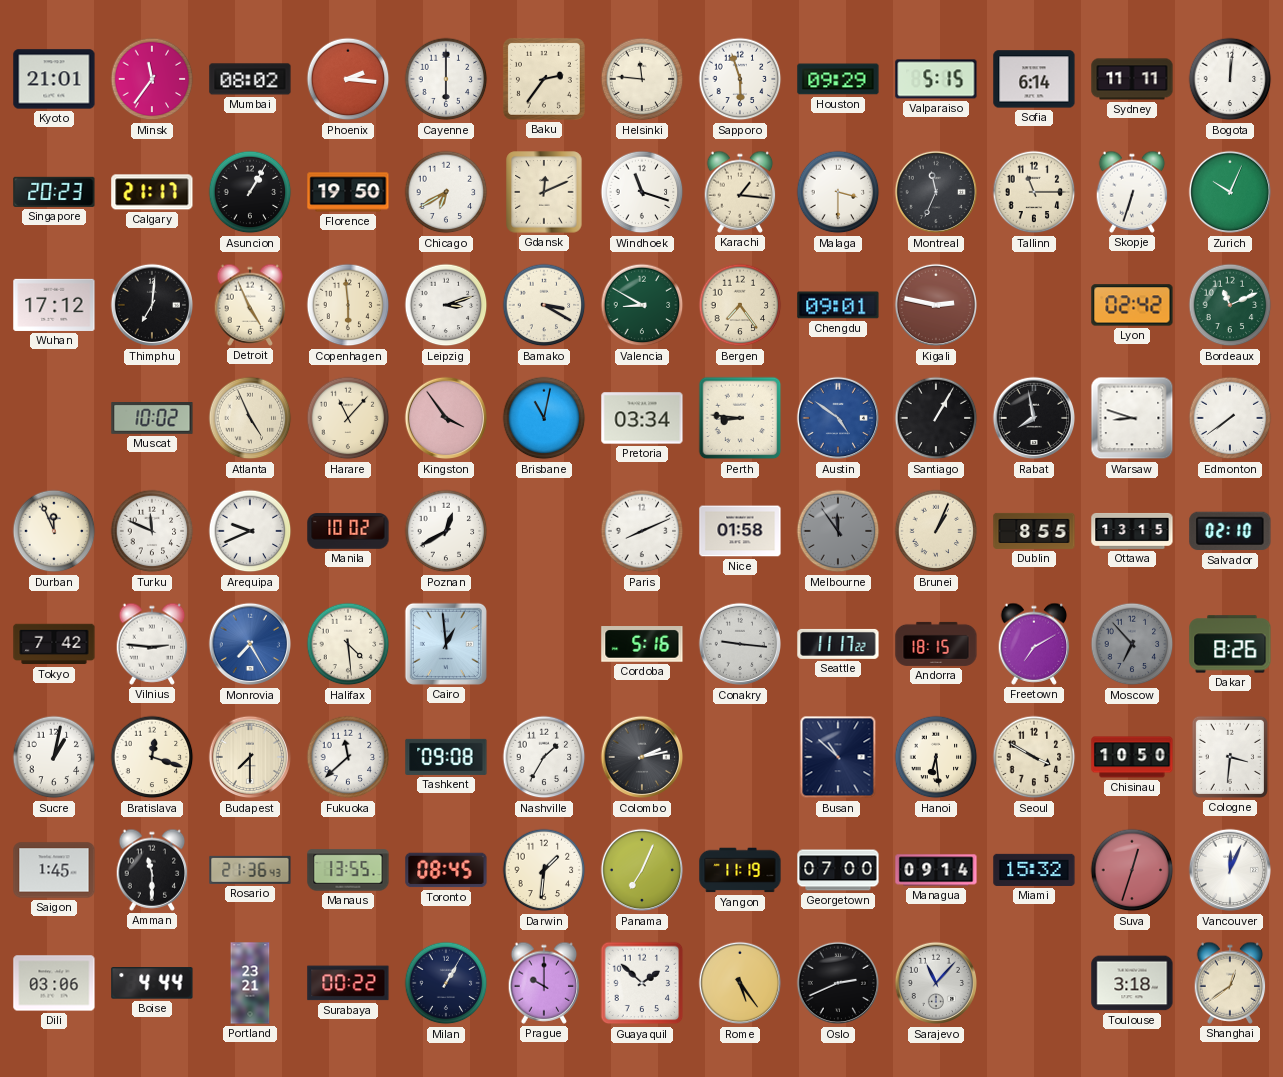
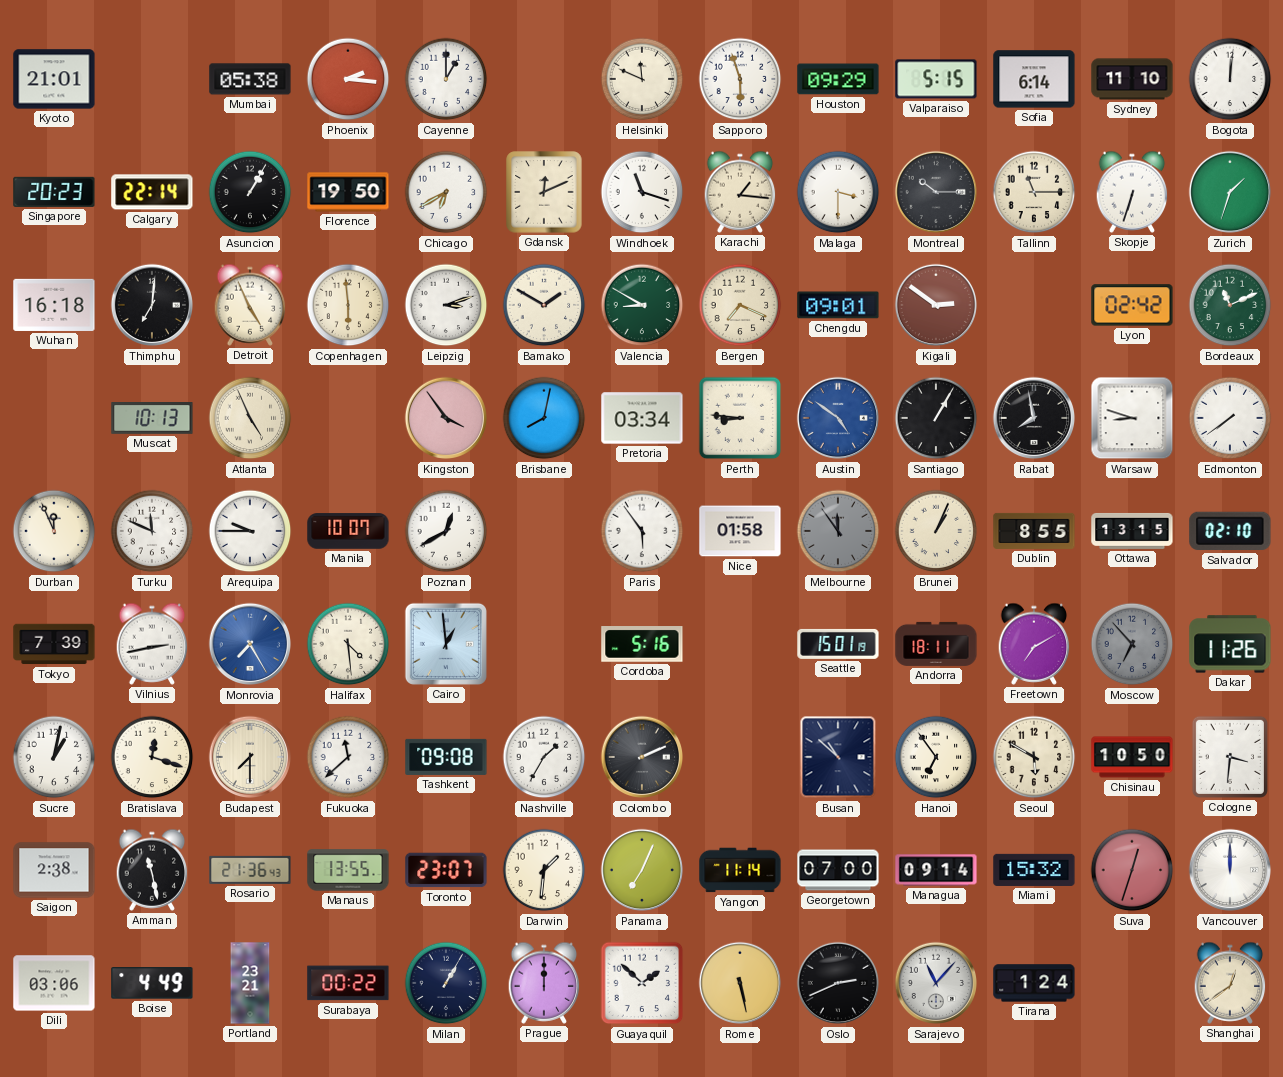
Minsk: 11:36 -> none (152, 79)
Mumbai: 08:02 -> 05:38 (250, 79)
Cayenne: 6:00 -> 1:00 (446, 79)
Baku: 2:36 -> none (544, 79)
Helsinki: 11:46 -> 11:49 (642, 79)
Sydney: 11:11 -> 11:10 (1132, 79)
Calgary: 21:17 -> 22:14 (152, 192)
Montreal: 11:34 -> 10:15 (936, 192)
Zurich: 10:04 -> 1:33 (1230, 192)
Wuhan: 17:12 -> 16:18 (54, 305)
Bamako: 3:20 -> 1:50 (544, 305)
Bergen: 7:24 -> 7:19 (740, 305)
Kigali: 2:47 -> 2:51 (936, 305)
Muscat: 10:02 -> 10:13 (152, 419)
Harare: 11:07 -> none (348, 418)
Brisbane: 11:02 -> 8:02 (544, 418)
Arequipa: 9:41 -> 9:45 (250, 531)
Manila: 10:02 -> 10:07 (348, 531)
Paris: 8:11 -> 5:54 (642, 531)
Tokyo: 7:42 -> 7:39 (54, 644)
Vilnius: 2:46 -> 2:43 (152, 644)
Conakry: 9:16 -> none (740, 644)
Seattle: 11:17 -> 15:01 (838, 644)
Andorra: 18:15 -> 18:11 (936, 644)
Dakar: 8:26 -> 11:26 (1230, 644)
Colombo: 2:13 -> 2:11 (642, 757)
Hanoi: 6:29 -> 6:54 (936, 757)
Seoul: 3:50 -> 5:50 (1034, 757)
Saigon: 1:45 -> 2:38 (54, 870)
Amman: 11:30 -> 11:28 (152, 870)
Toronto: 08:45 -> 23:07 (446, 870)
Yangon: 11:19 -> 11:14 (740, 870)
Vancouver: 12:04 -> 12:00 (1230, 870)
Boise: 4:44 -> 4:49 (152, 983)
Prague: 10:00 -> 12:00 (544, 983)
Rome: 5:24 -> 5:28 (740, 983)
Tirana: none -> 1:24 (1034, 983)
Toulouse: 3:18 -> none (1132, 983)
